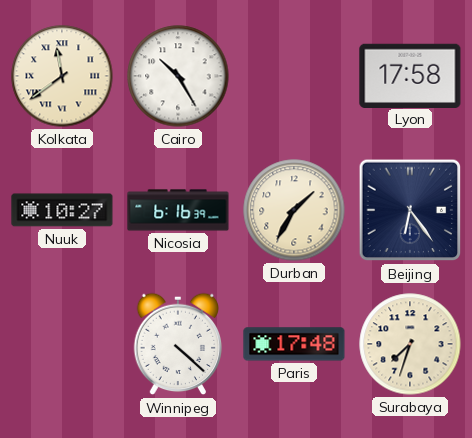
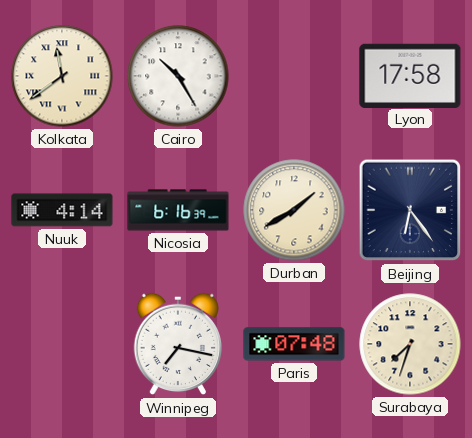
Nuuk: 10:27 -> 4:14 (62, 210)
Durban: 1:35 -> 1:40 (294, 210)
Winnipeg: 4:22 -> 7:17 (178, 344)
Paris: 17:48 -> 07:48 (294, 344)
